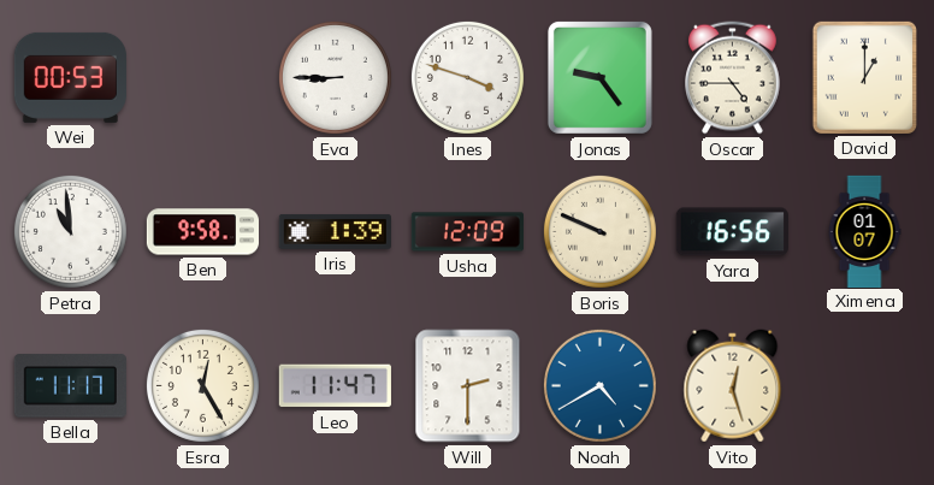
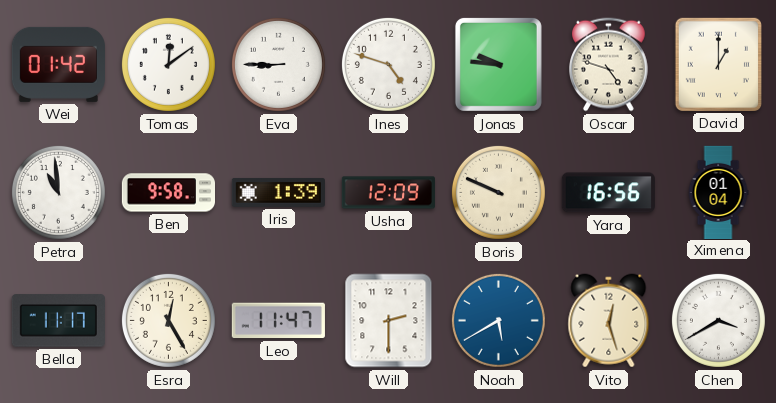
Wei: 00:53 -> 01:42 (58, 64)
Tomas: none -> 12:09 (168, 64)
Ines: 3:48 -> 4:48 (388, 64)
Jonas: 9:24 -> 9:46 (498, 64)
Oscar: 4:45 -> 4:48 (609, 65)
Ximena: 01:07 -> 01:04 (718, 192)
Noah: 4:40 -> 5:40 (498, 320)
Chen: none -> 3:40 (718, 320)
